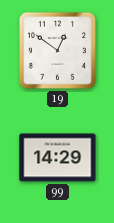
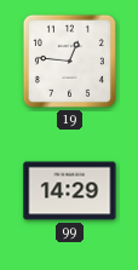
19: 12:51 -> 12:46 (69, 61)
